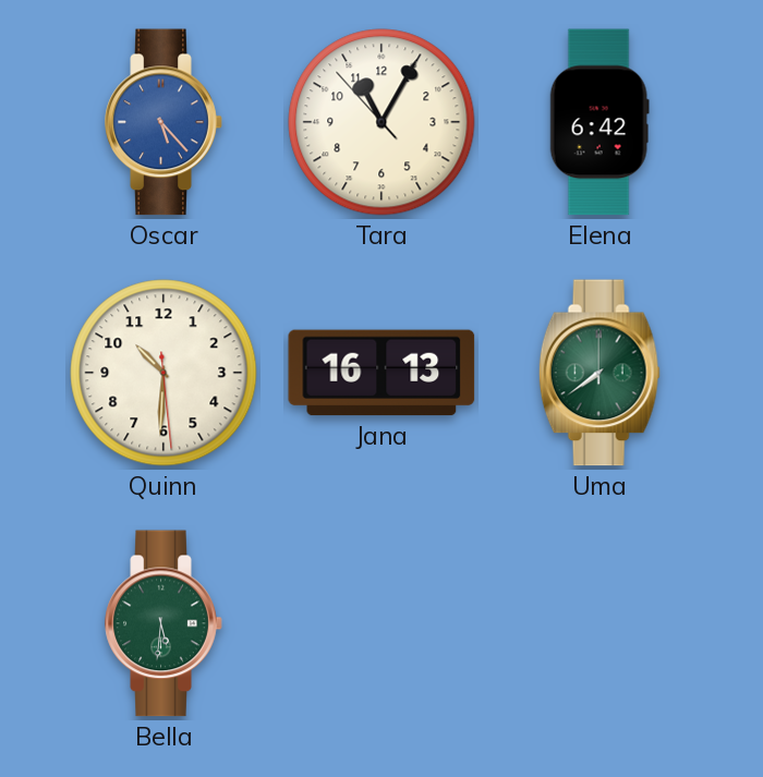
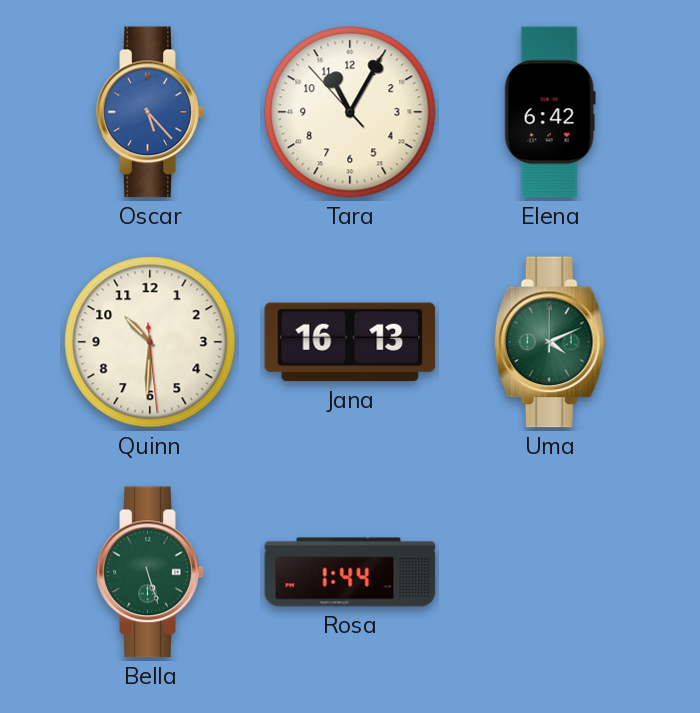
Uma: 7:39 -> 4:11 (550, 342)
Bella: 5:31 -> 5:27 (150, 572)
Rosa: none -> 1:44 (350, 572)
